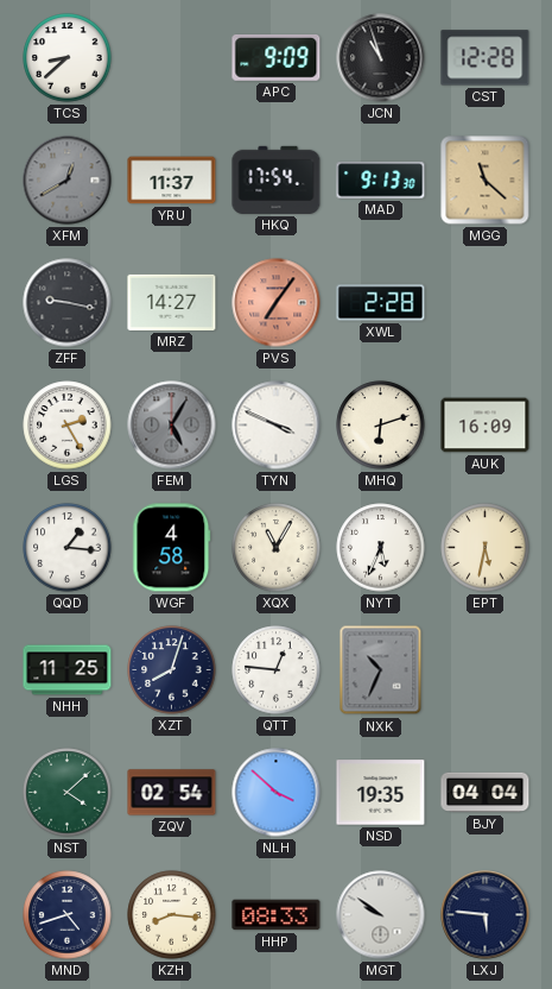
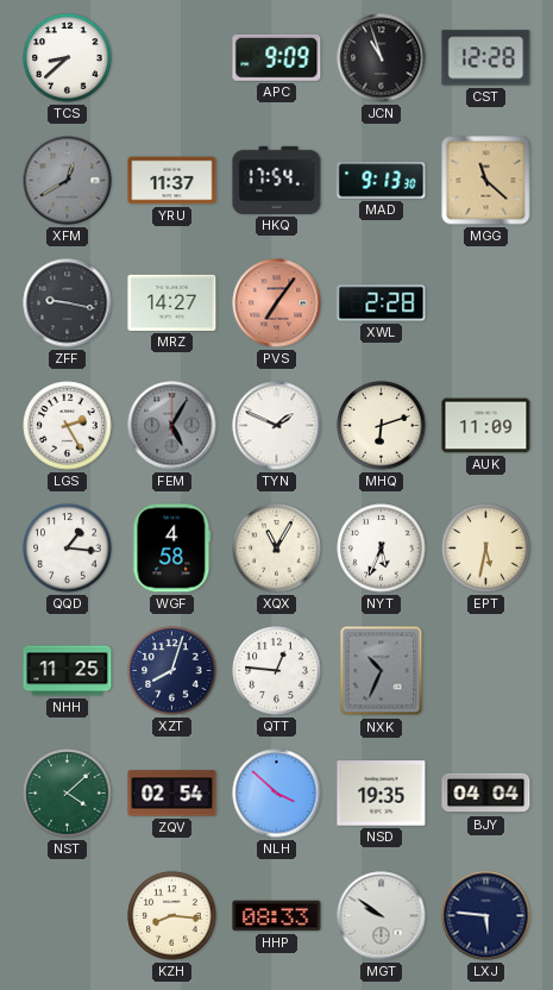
TYN: 3:49 -> 1:49 (277, 426)
AUK: 16:09 -> 11:09 (486, 426)
MND: 4:42 -> none (68, 915)
